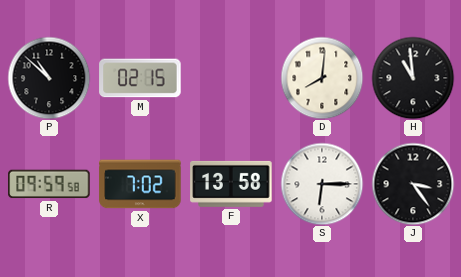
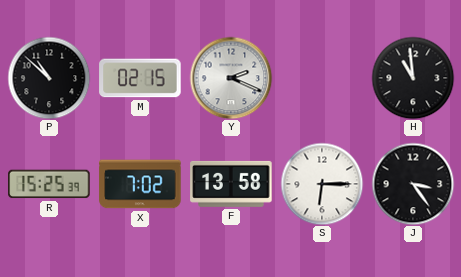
Y: none -> 2:19 (231, 78)
D: 8:01 -> none (322, 78)
R: 09:59 -> 15:25 (49, 184)
